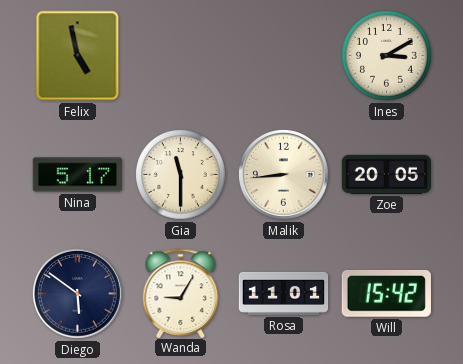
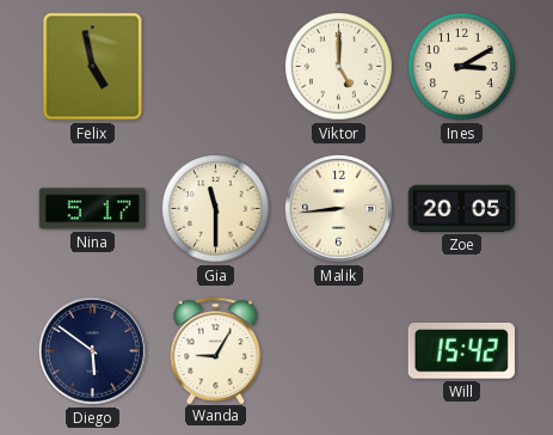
Viktor: none -> 5:00 (339, 67)
Rosa: 11:01 -> none (284, 293)
